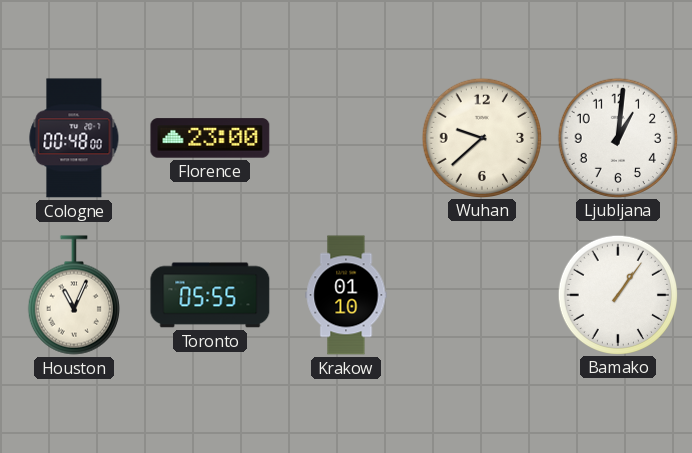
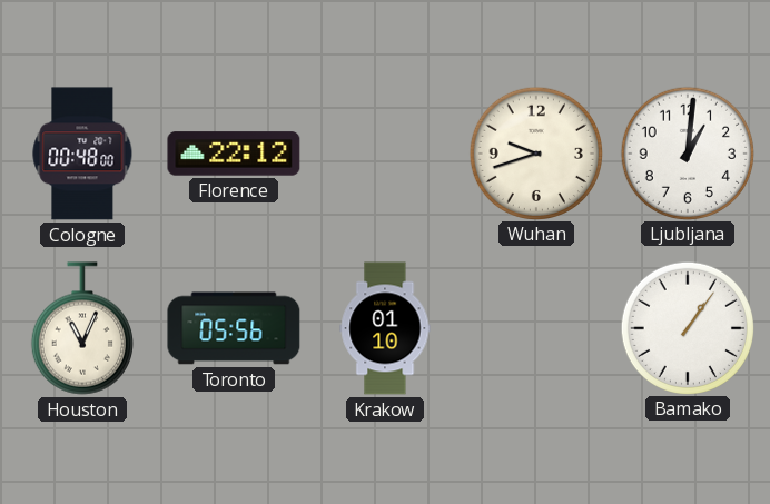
Florence: 23:00 -> 22:12 (234, 154)
Wuhan: 9:38 -> 9:42 (535, 152)
Toronto: 05:55 -> 05:56 (234, 328)
